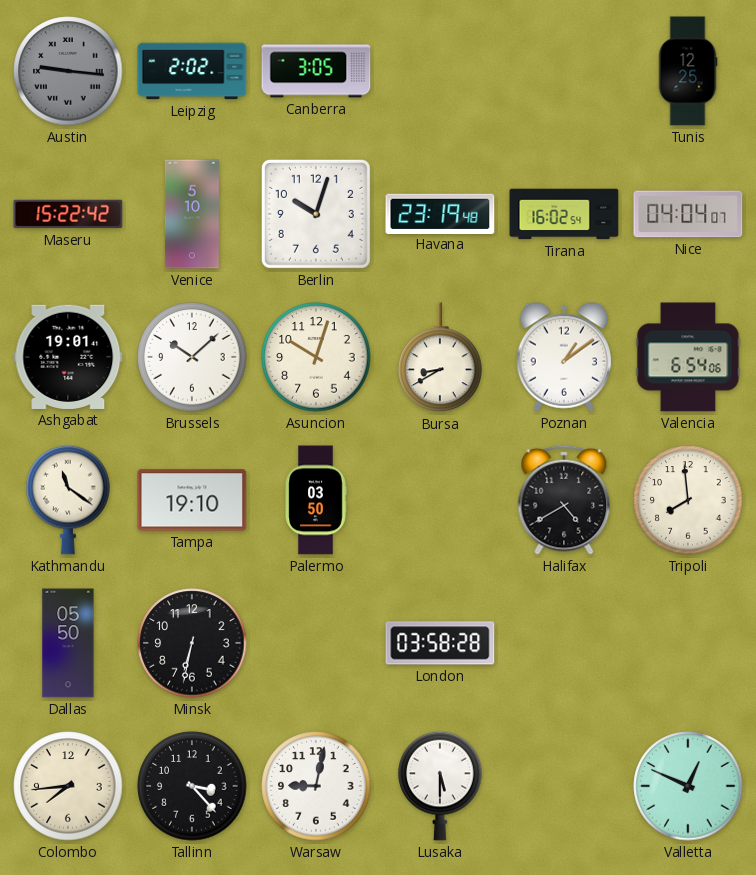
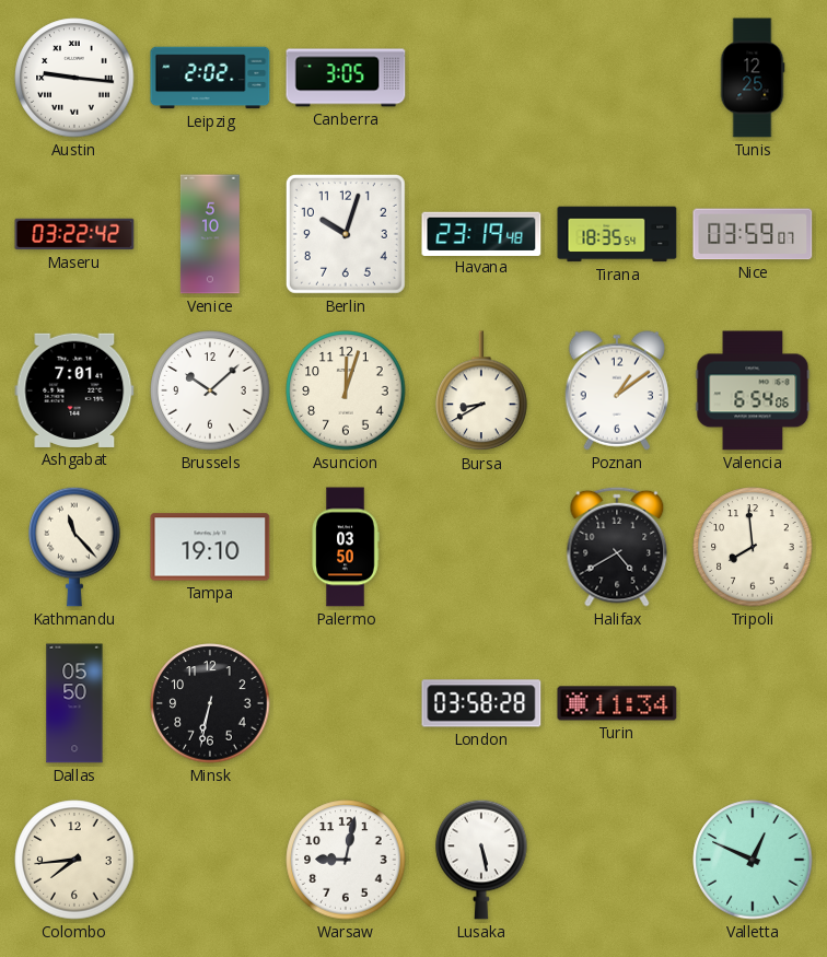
Austin dial: grey -> white (74, 78)
Maseru: 15:22 -> 03:22 (74, 234)
Tirana: 16:02 -> 18:35 (617, 234)
Nice: 04:04 -> 03:59 (753, 234)
Ashgabat: 19:01 -> 7:01 (74, 390)
Asuncion: 10:03 -> 12:03 (346, 390)
Kathmandu: 11:21 -> 11:23 (74, 547)
Turin: none -> 11:34 (617, 703)
Tallinn: 3:23 -> none (192, 786)
Lusaka: 5:30 -> 5:28 (481, 860)
